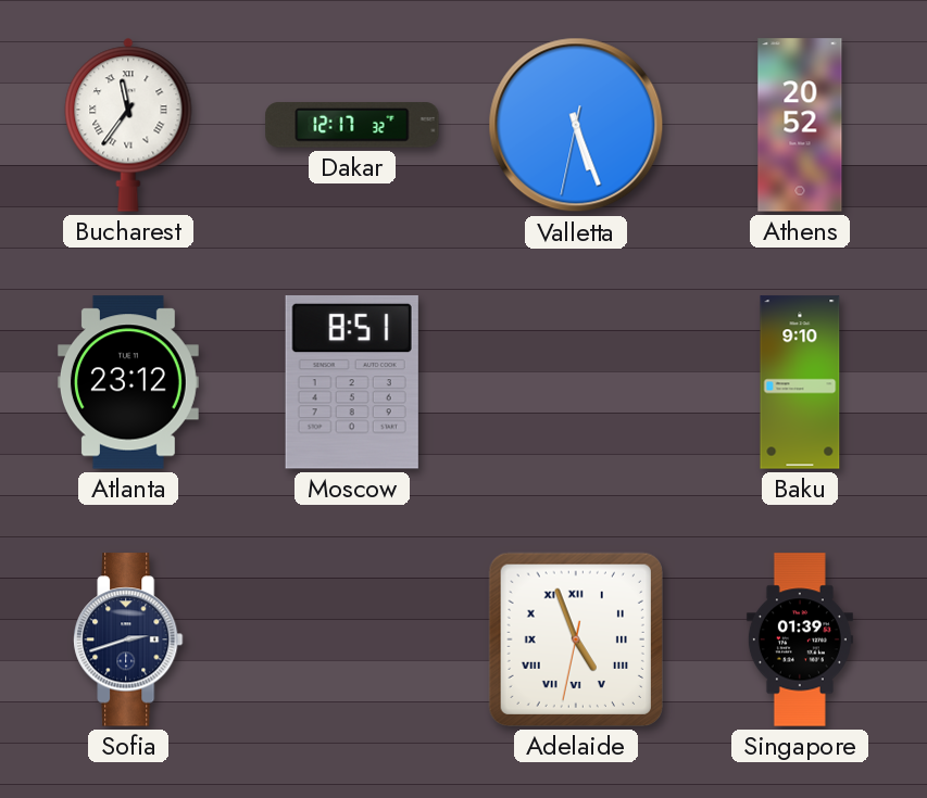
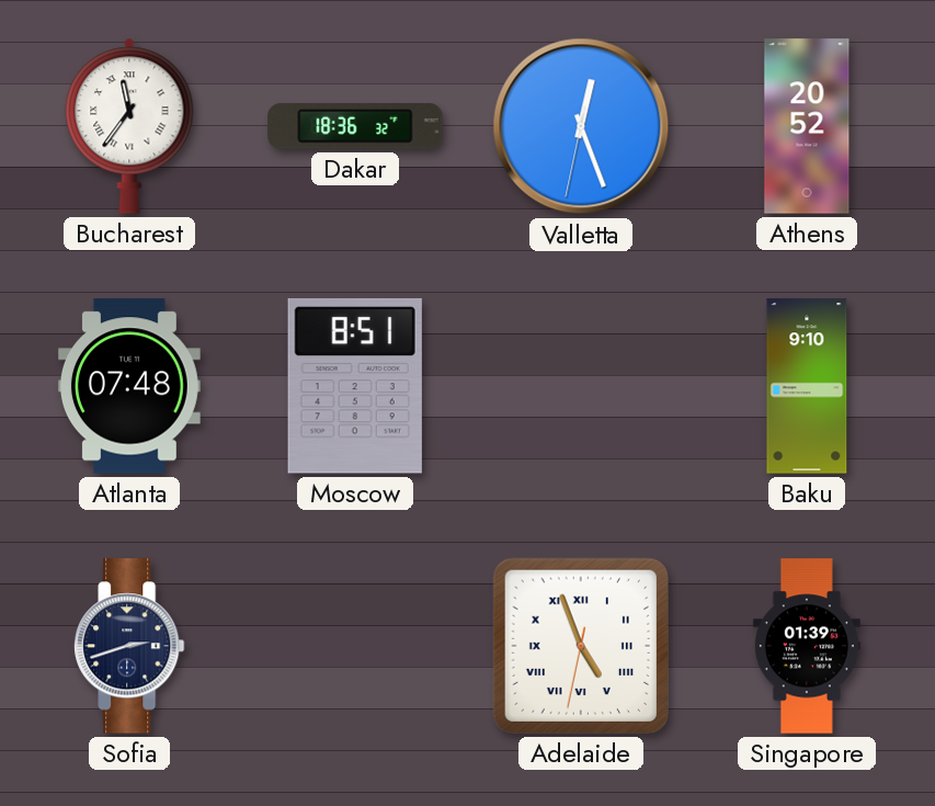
Dakar: 12:17 -> 18:36 (355, 126)
Valletta: 5:26 -> 12:26 (581, 126)
Atlanta: 23:12 -> 07:48 (129, 386)
